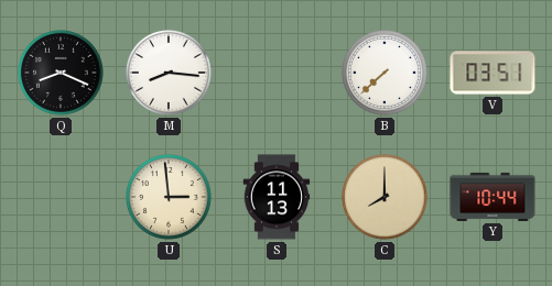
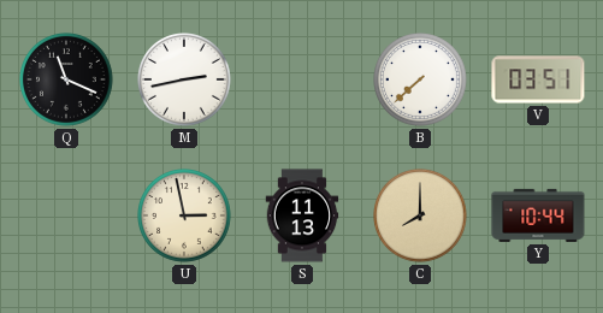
Q: 8:19 -> 11:19 (67, 81)
M: 8:16 -> 2:43 (185, 81)
U: 2:59 -> 2:58 (185, 217)
